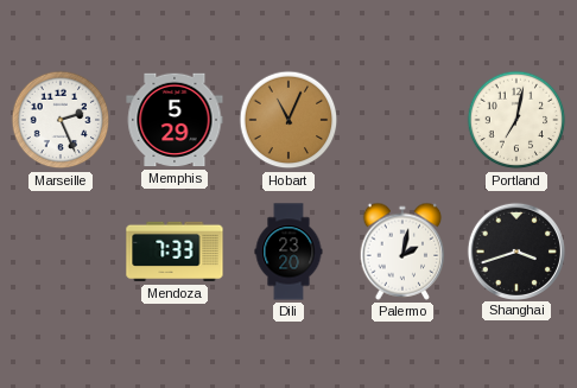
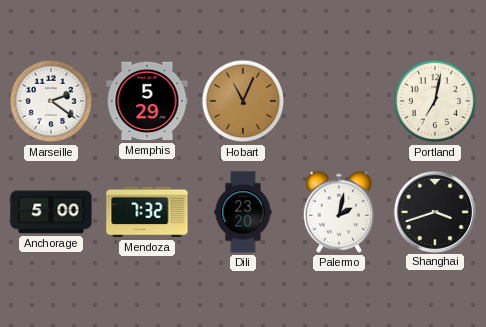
Marseille: 2:26 -> 2:21 (51, 101)
Anchorage: none -> 5:00 (51, 212)
Mendoza: 7:33 -> 7:32 (147, 212)
